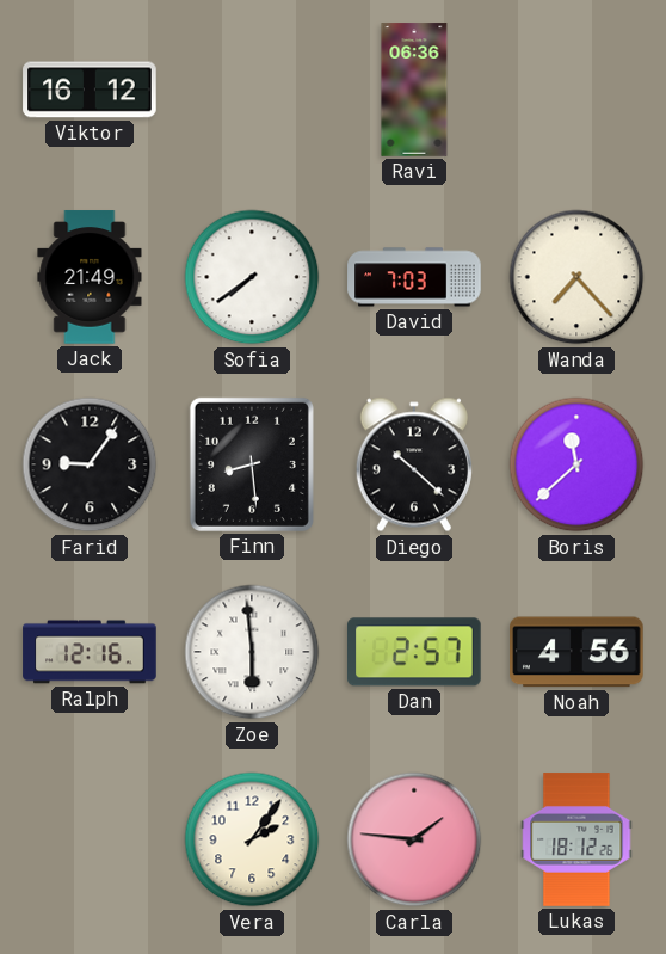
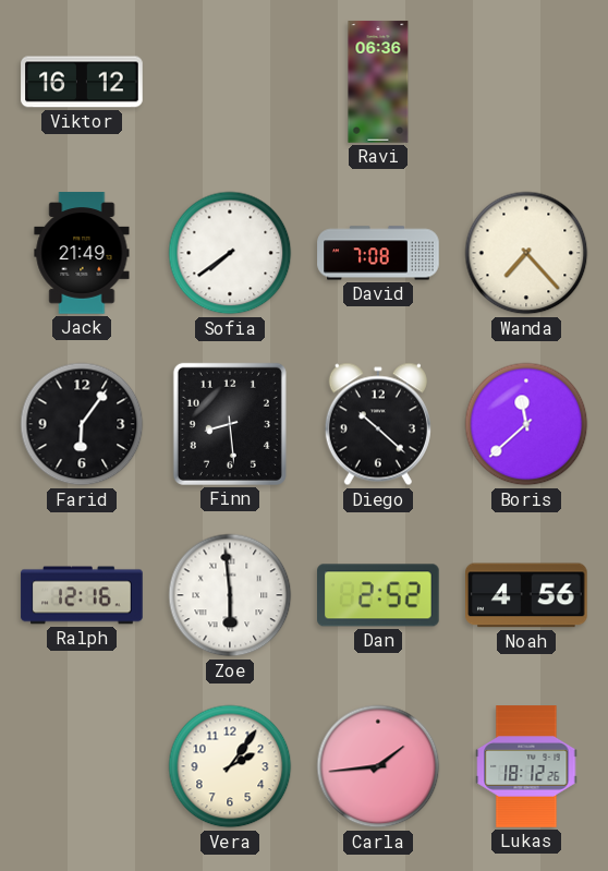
David: 7:03 -> 7:08 (378, 253)
Farid: 9:06 -> 6:06 (82, 424)
Dan: 2:57 -> 2:52 (379, 595)
Carla: 1:46 -> 1:44 (378, 766)
